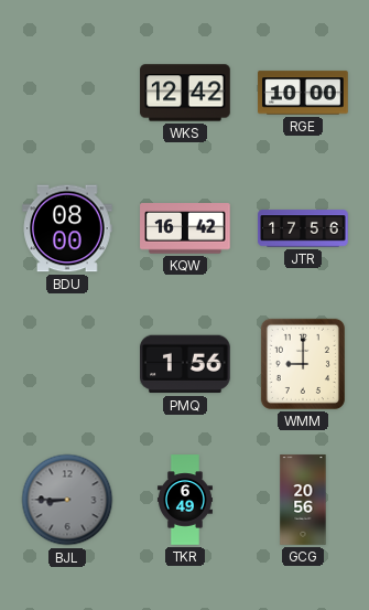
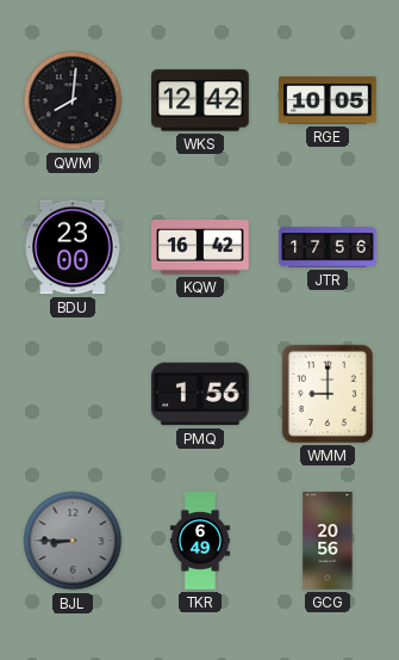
QWM: none -> 8:01 (73, 100)
RGE: 10:00 -> 10:05 (328, 100)
BDU: 08:00 -> 23:00 (73, 247)
